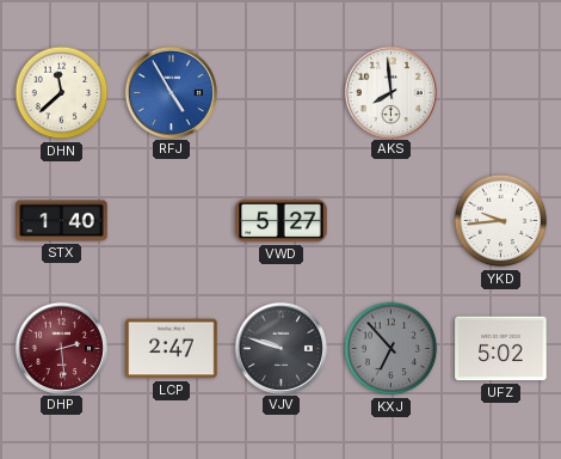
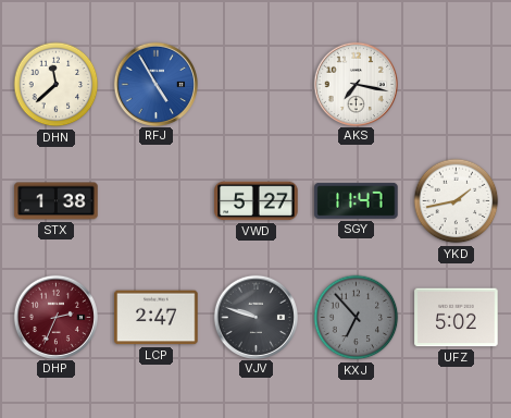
AKS: 7:59 -> 7:17 (356, 84)
STX: 1:40 -> 1:38 (57, 201)
SGY: none -> 11:47 (357, 200)
YKD: 9:44 -> 1:43 (457, 201)
DHP: 2:29 -> 2:34 (55, 317)
